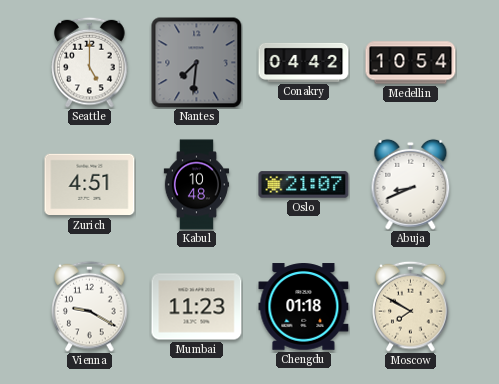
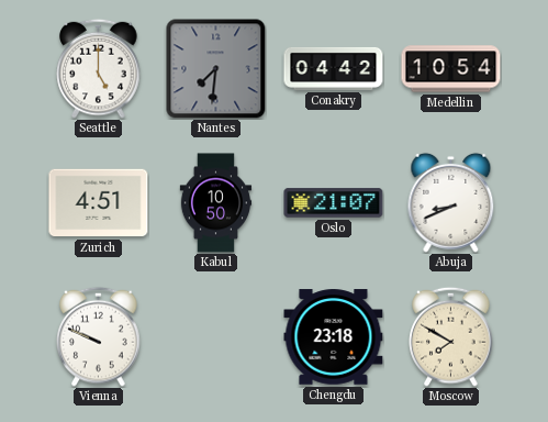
Kabul: 10:48 -> 10:50 (216, 203)
Vienna: 9:20 -> 9:49 (99, 336)
Mumbai: 11:23 -> none (197, 307)
Chengdu: 01:18 -> 23:18 (334, 337)
